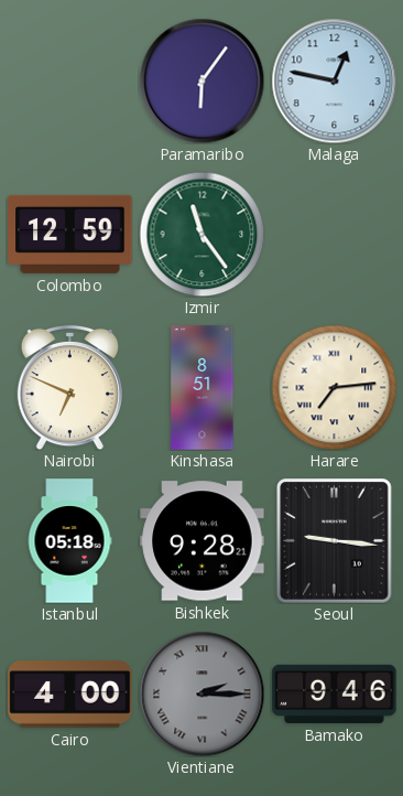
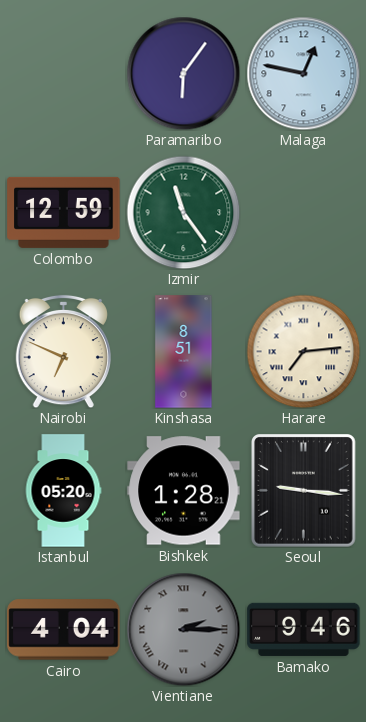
Istanbul: 05:18 -> 05:20 (63, 491)
Bishkek: 9:28 -> 1:28 (184, 491)
Cairo: 4:00 -> 4:04 (64, 630)
